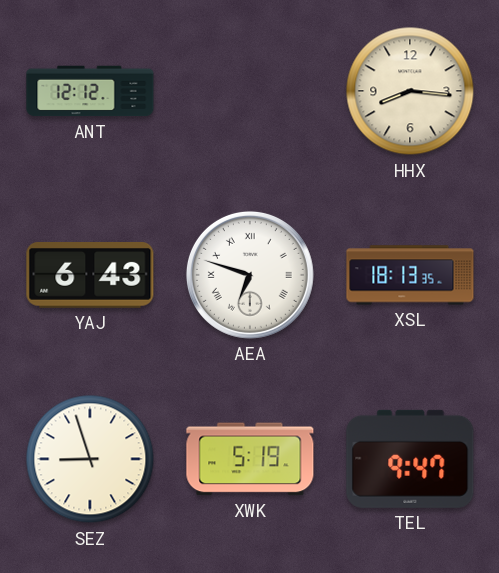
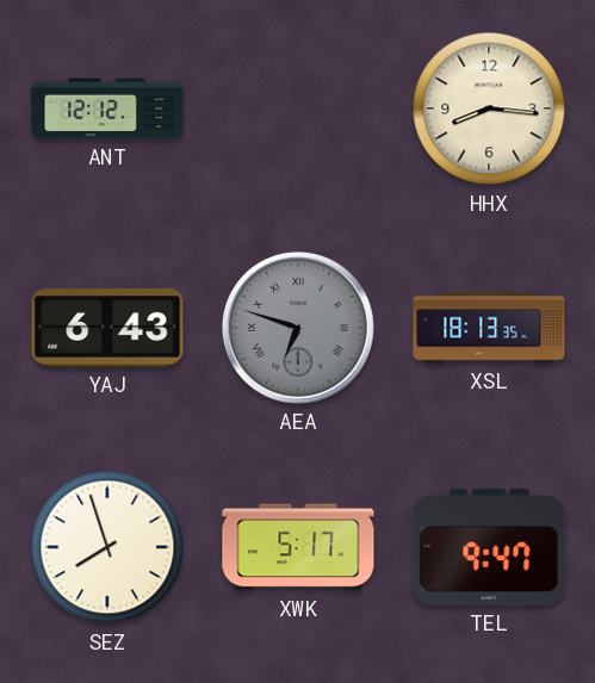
AEA dial: white -> grey (298, 328)
SEZ: 8:57 -> 7:57 (107, 547)
XWK: 5:19 -> 5:17 (298, 547)
